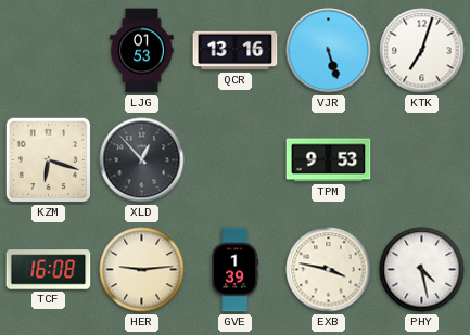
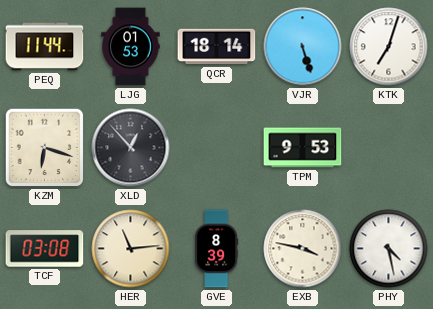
PEQ: none -> 11:44 (45, 47)
QCR: 13:16 -> 18:14 (217, 47)
TCF: 16:08 -> 03:08 (45, 249)
HER: 9:14 -> 11:14 (131, 249)
GVE: 1:39 -> 8:39 (217, 249)
